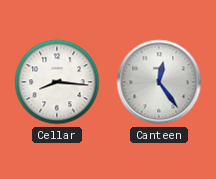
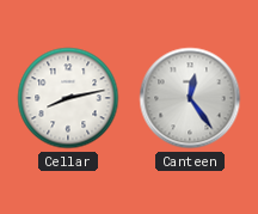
Cellar: 8:16 -> 8:13 (68, 98)
